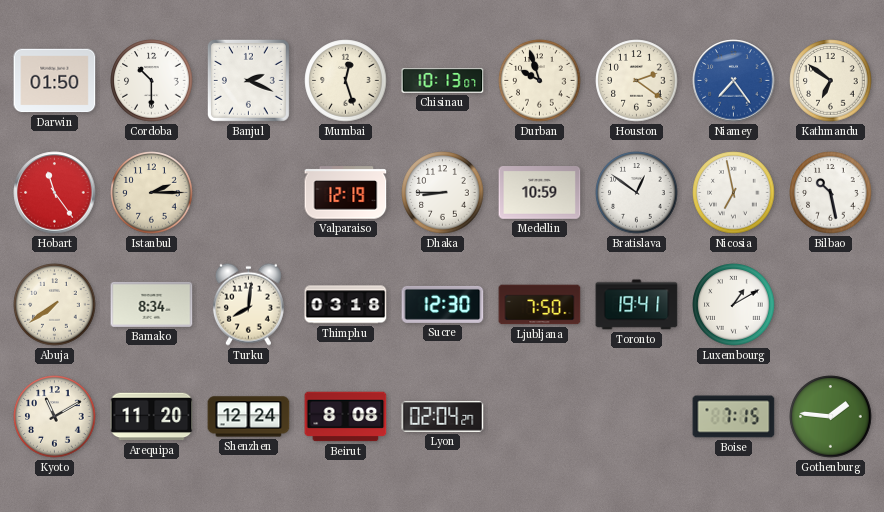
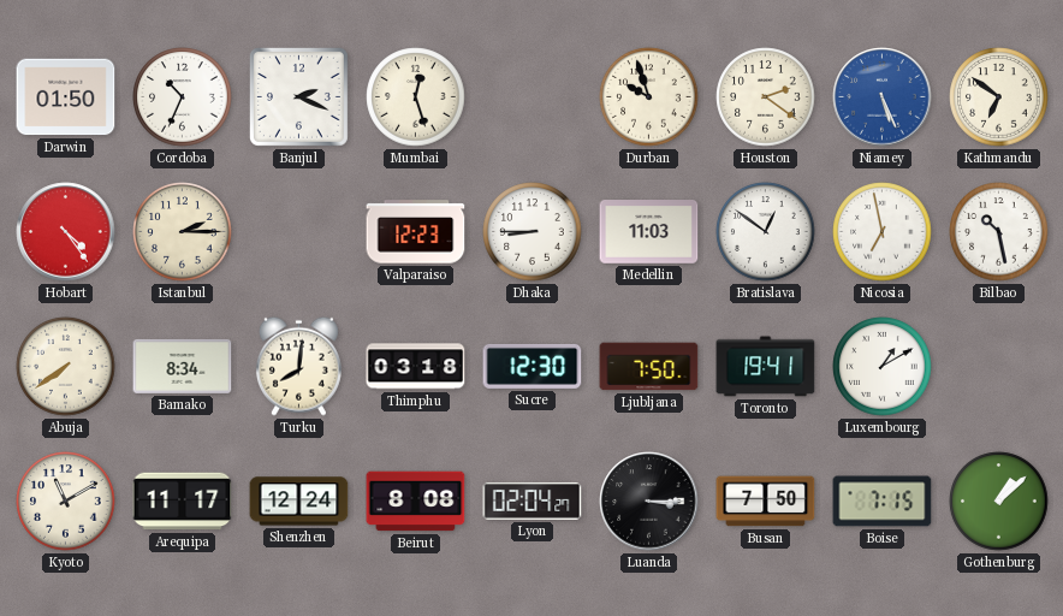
Cordoba: 10:30 -> 10:34 (183, 97)
Chisinau: 10:13 -> none (443, 81)
Niamey: 7:24 -> 5:26 (883, 97)
Hobart: 11:24 -> 4:24 (66, 232)
Valparaiso: 12:19 -> 12:23 (416, 232)
Medellin: 10:59 -> 11:03 (649, 232)
Arequipa: 11:20 -> 11:17 (183, 502)
Luanda: none -> 3:15 (649, 502)
Busan: none -> 7:50 (766, 502)
Gothenburg: 1:46 -> 1:08 (999, 502)
